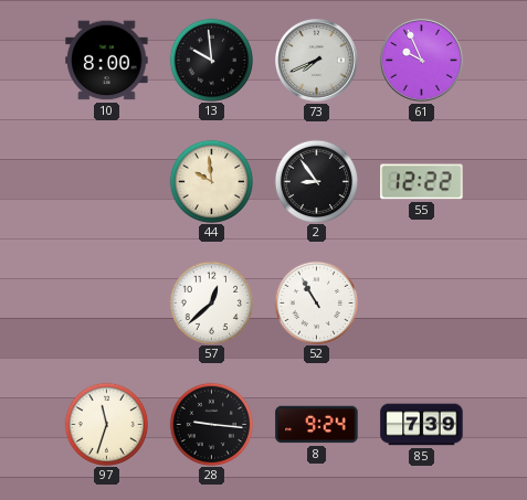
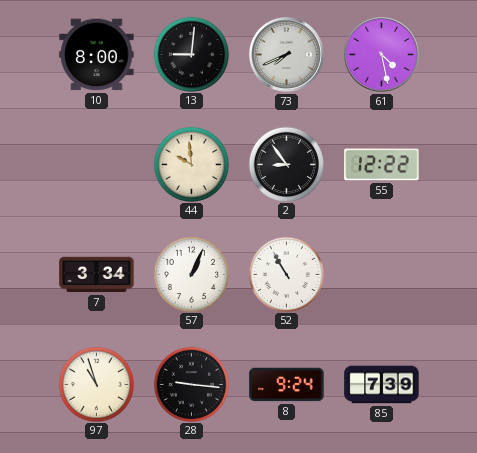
13: 9:59 -> 9:01 (191, 54)
61: 9:56 -> 4:28 (382, 55)
7: none -> 3:34 (97, 275)
57: 12:38 -> 1:04 (191, 274)
97: 11:33 -> 10:57 (96, 384)
